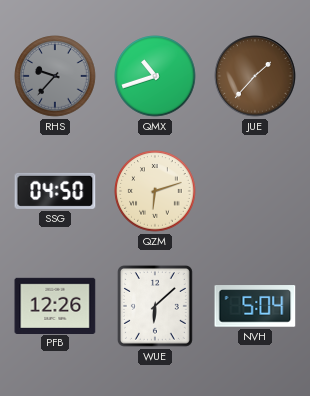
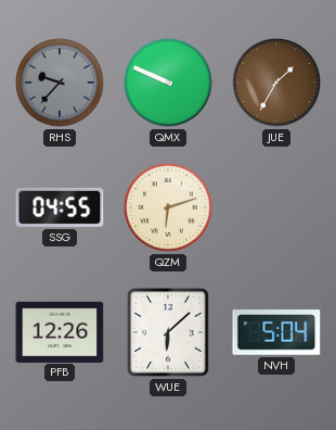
QMX: 10:42 -> 9:49 (168, 83)
JUE: 1:37 -> 1:35 (276, 83)
SSG: 04:50 -> 04:55 (60, 207)
